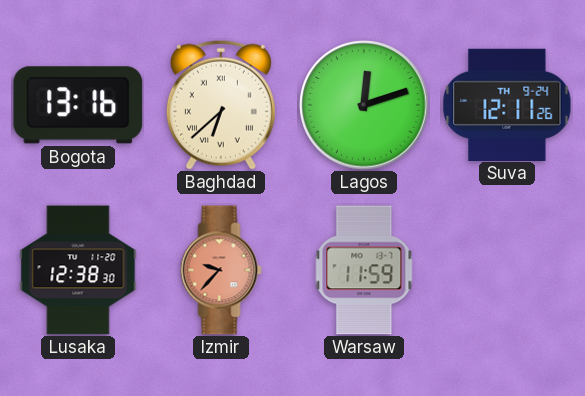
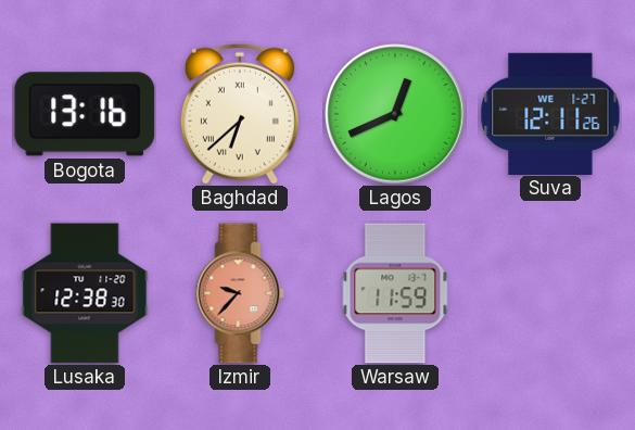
Lagos: 12:12 -> 12:41 (395, 114)
Suva date: TH 9-24 -> WE 1-27 (550, 113)
